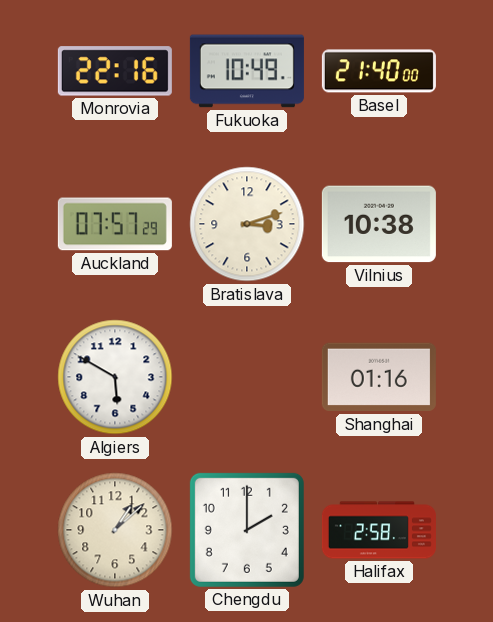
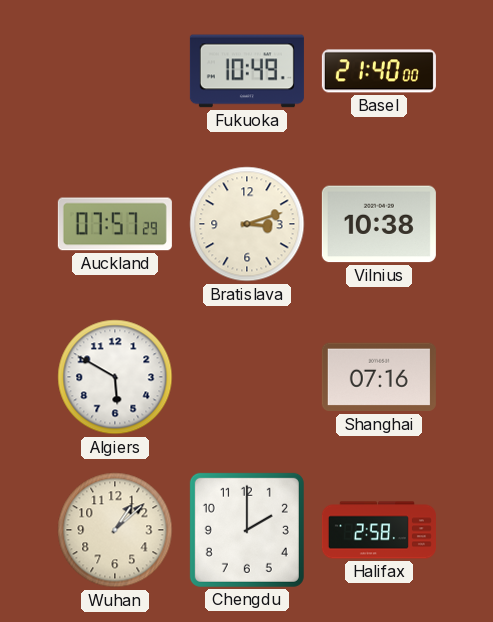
Monrovia: 22:16 -> none (115, 71)
Shanghai: 01:16 -> 07:16 (379, 377)
